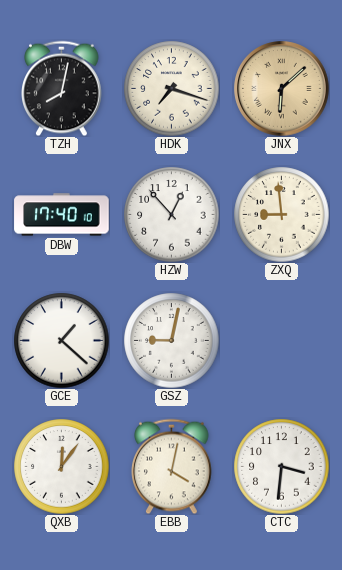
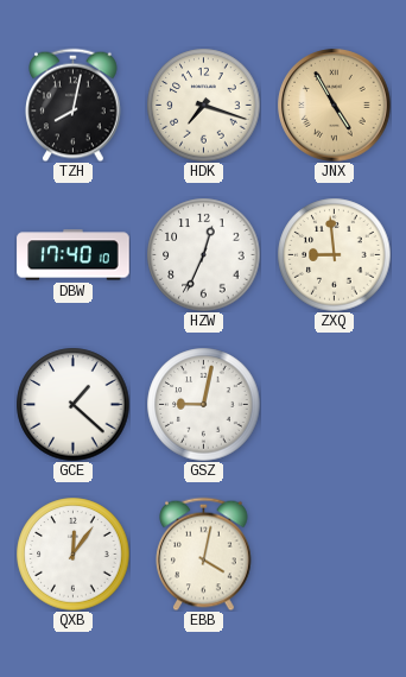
JNX: 6:08 -> 4:55 (335, 106)
HZW: 12:53 -> 12:34 (203, 254)
CTC: 3:31 -> none (281, 466)
